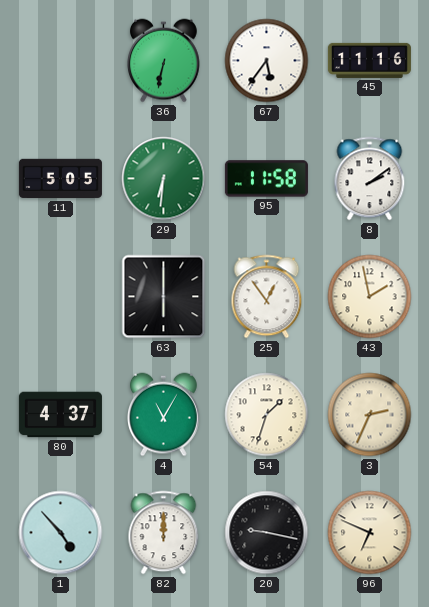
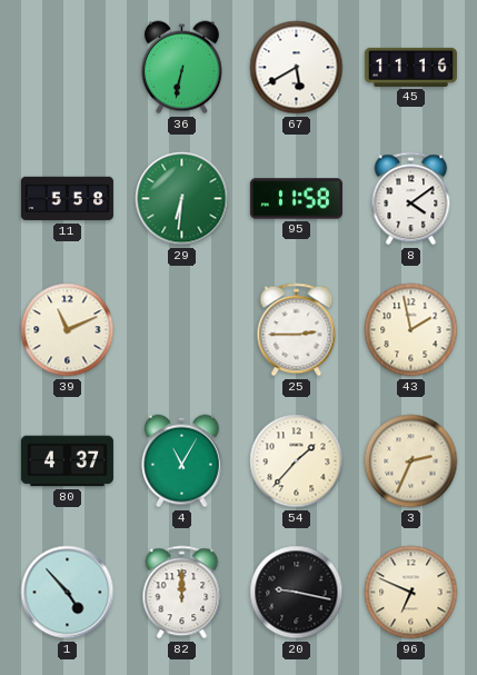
67: 5:36 -> 5:40 (297, 68)
11: 5:05 -> 5:58 (67, 199)
8: 2:09 -> 4:09 (411, 199)
39: none -> 11:11 (68, 330)
63: 6:00 -> none (164, 297)
25: 12:54 -> 2:45 (297, 330)
54: 1:33 -> 1:37 (297, 461)
